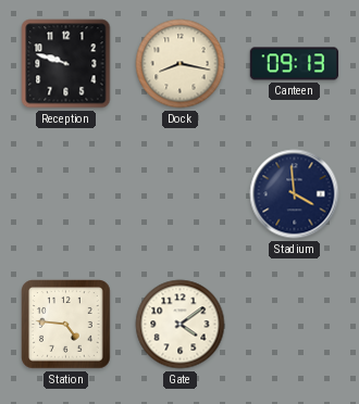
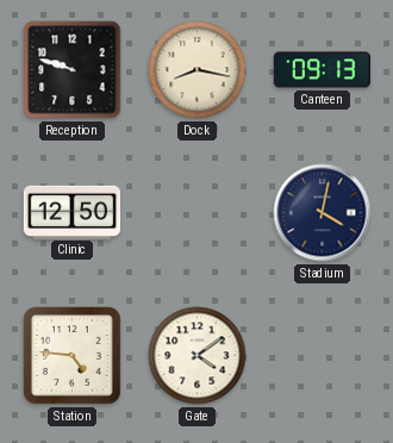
Clinic: none -> 12:50 (73, 212)
Stadium: 3:59 -> 4:02 (323, 213)
